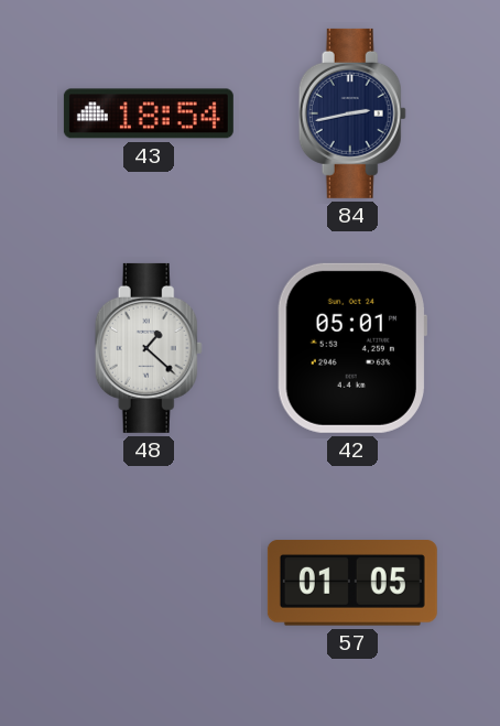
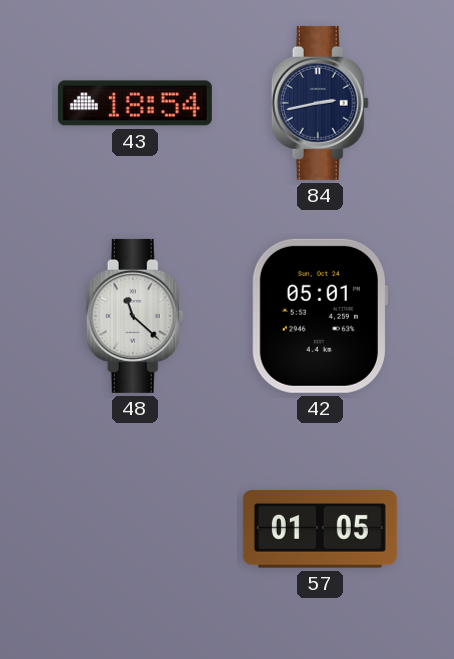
48: 1:22 -> 11:22 (135, 316)
